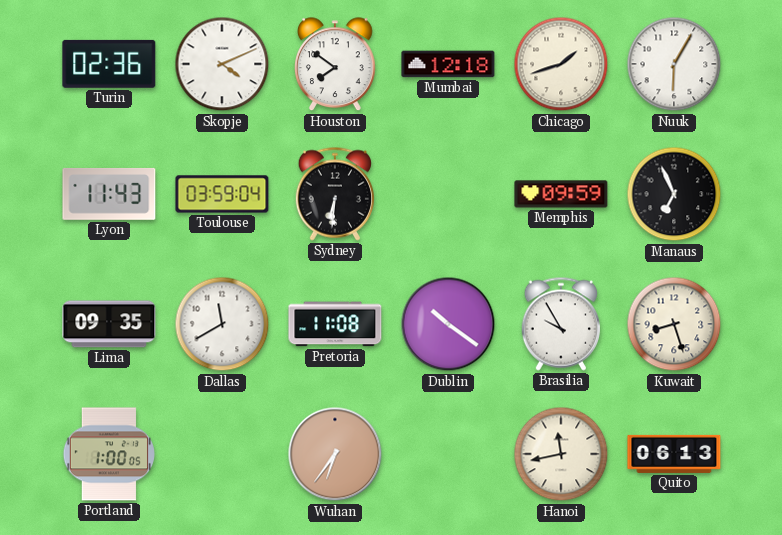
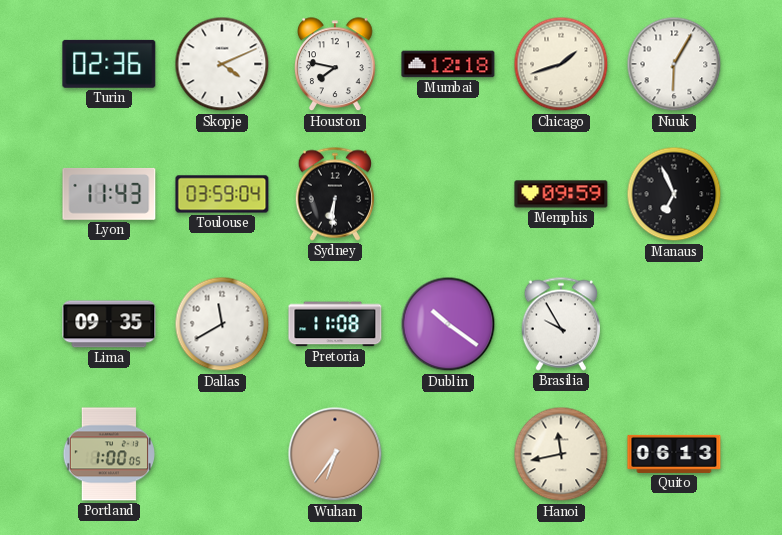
Houston: 7:51 -> 7:47 (336, 65)
Kuwait: 8:27 -> none (674, 324)
